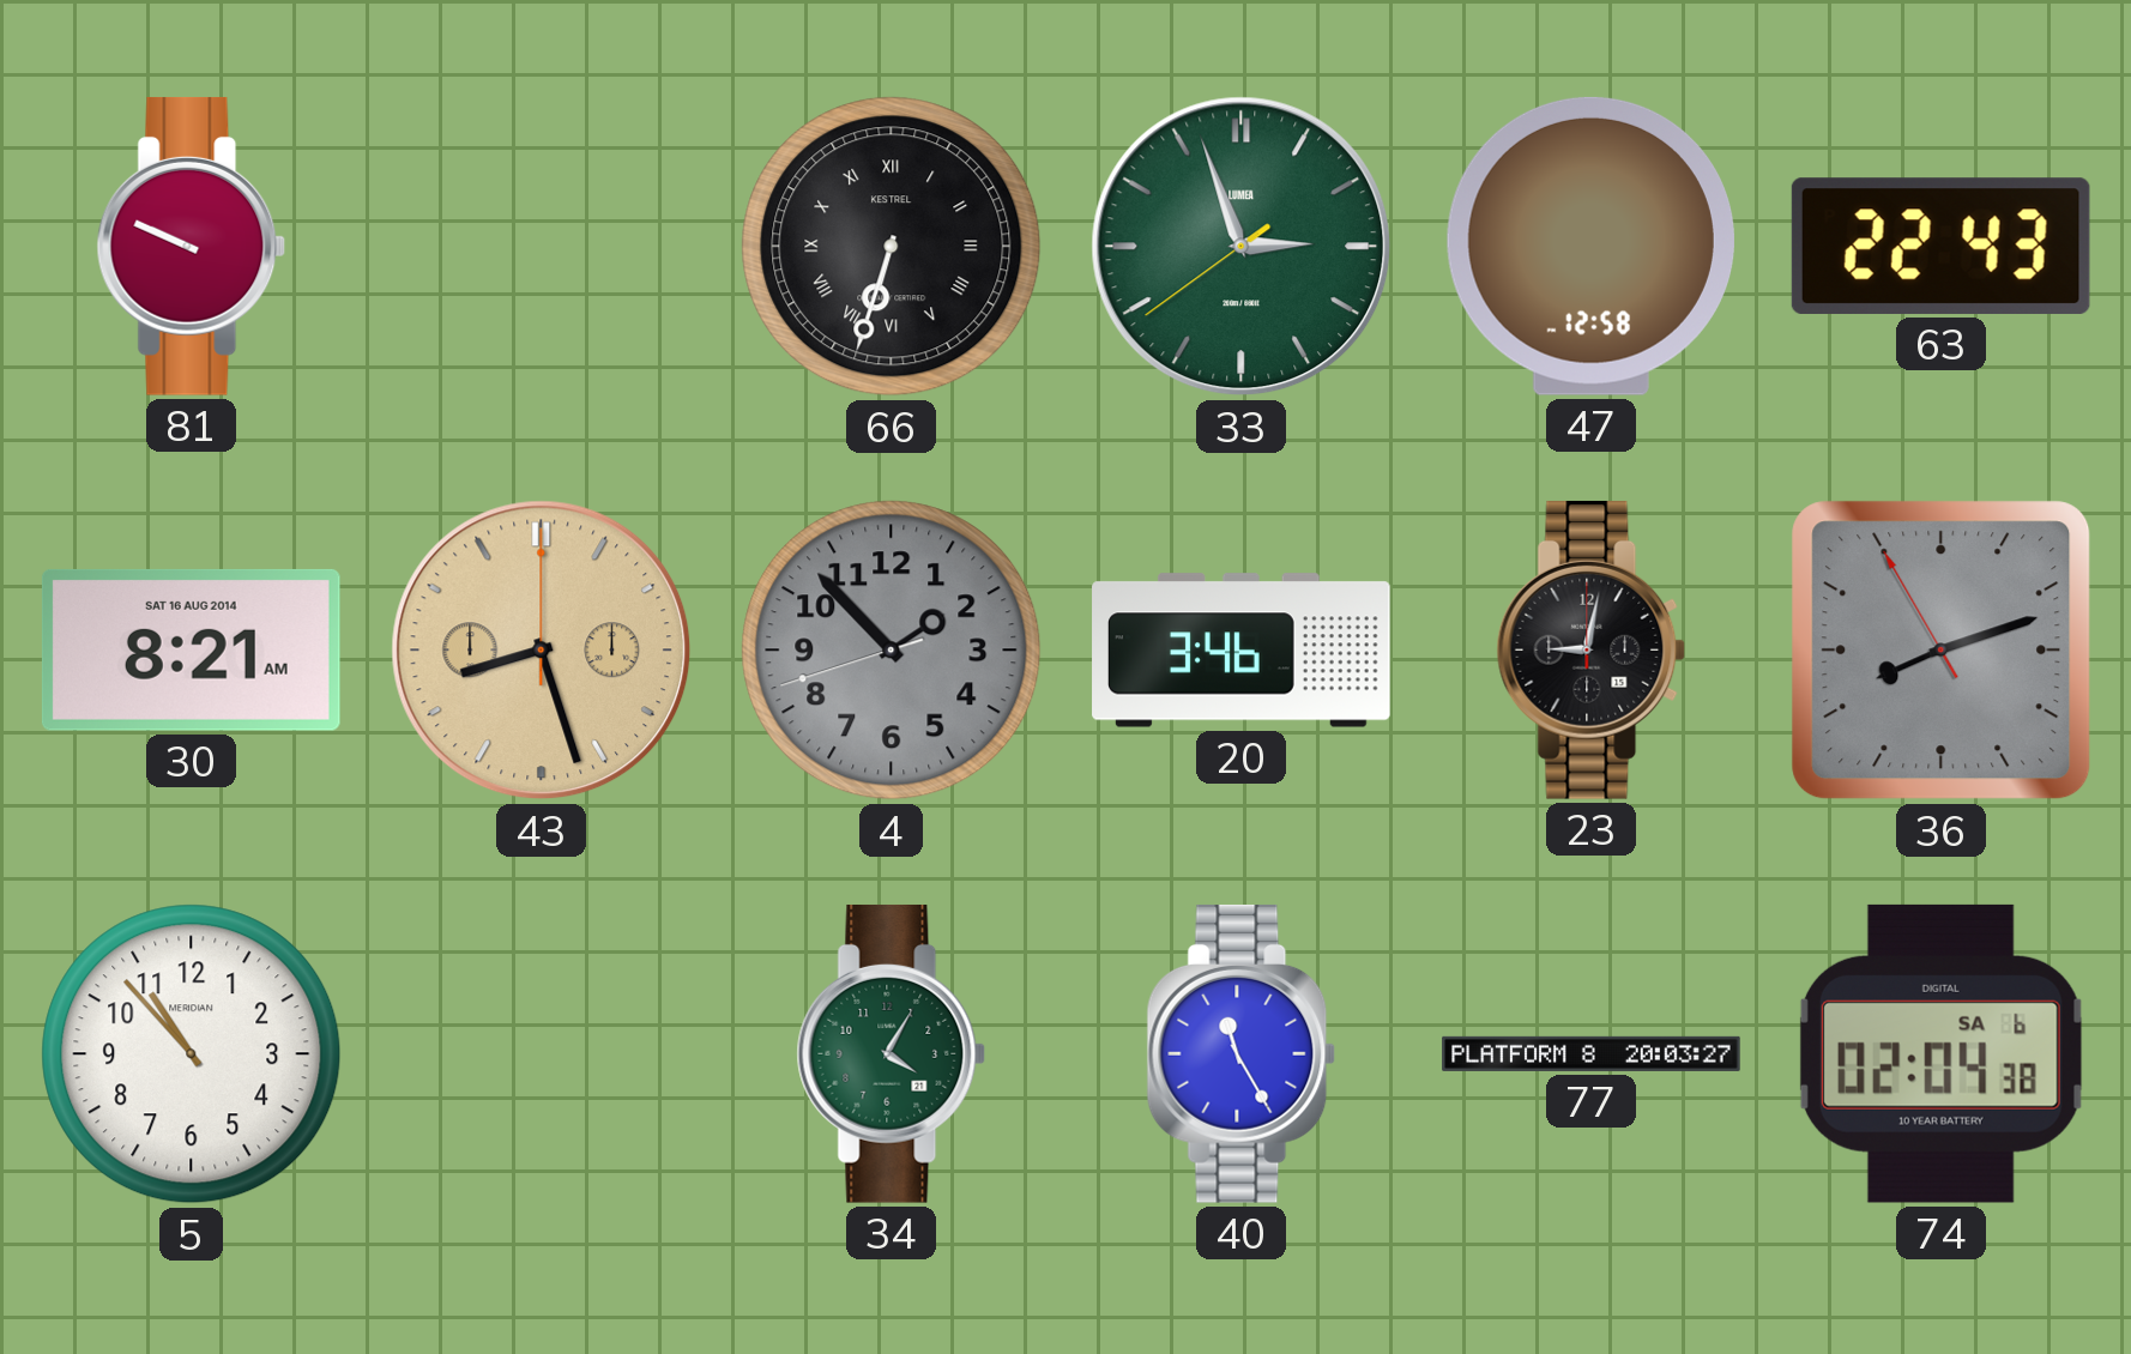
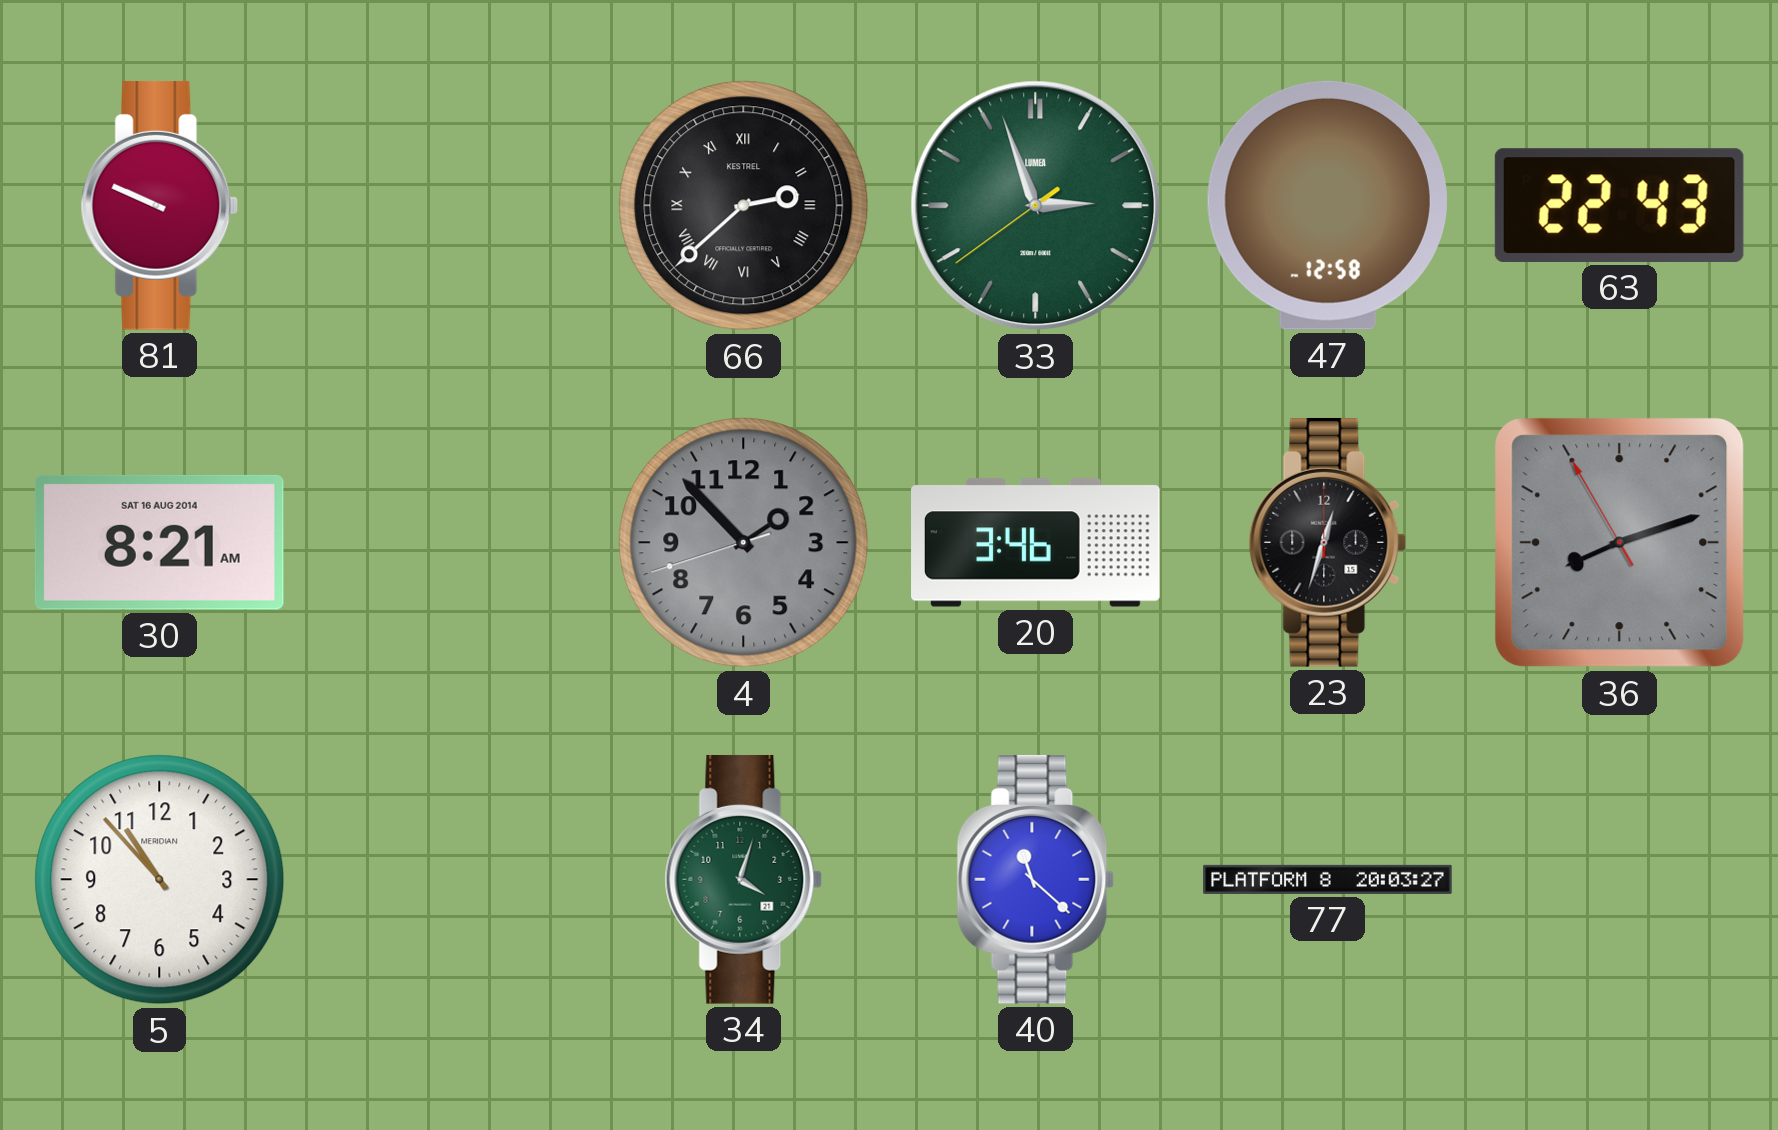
66: 6:33 -> 2:38 (744, 206)
43: 8:27 -> none (542, 651)
23: 9:02 -> 12:33 (1328, 542)
34: 4:05 -> 4:03 (744, 879)
40: 11:25 -> 11:22 (1036, 879)
74: 02:04 -> none (1940, 1053)
